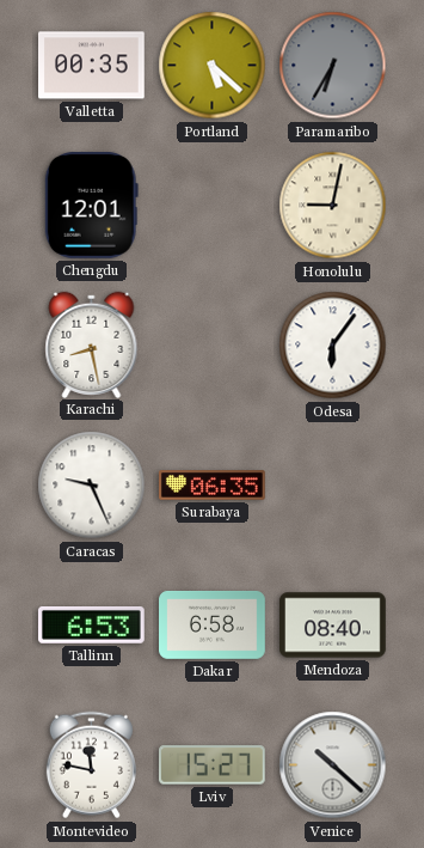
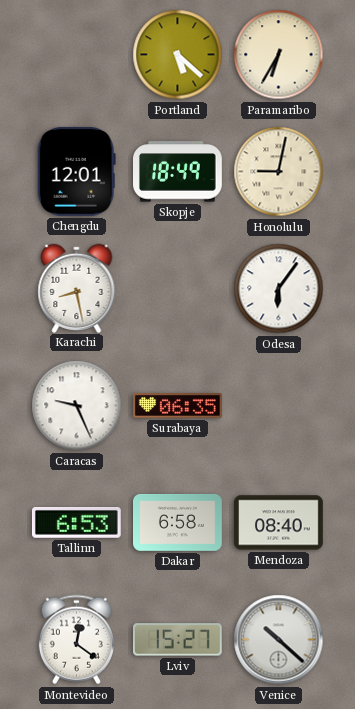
Valletta: 00:35 -> none (92, 66)
Paramaribo dial: grey -> cream (279, 55)
Skopje: none -> 18:49 (178, 172)
Montevideo: 11:47 -> 12:21 (76, 640)
